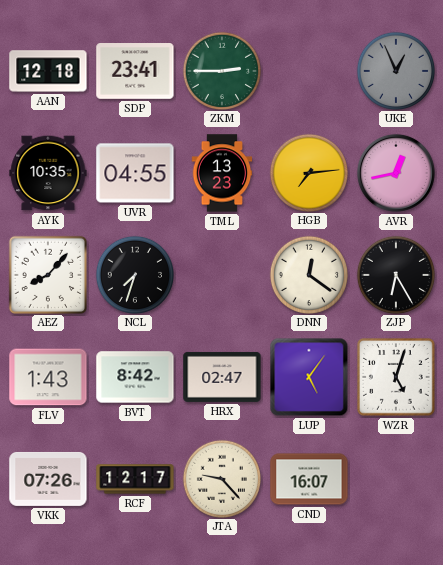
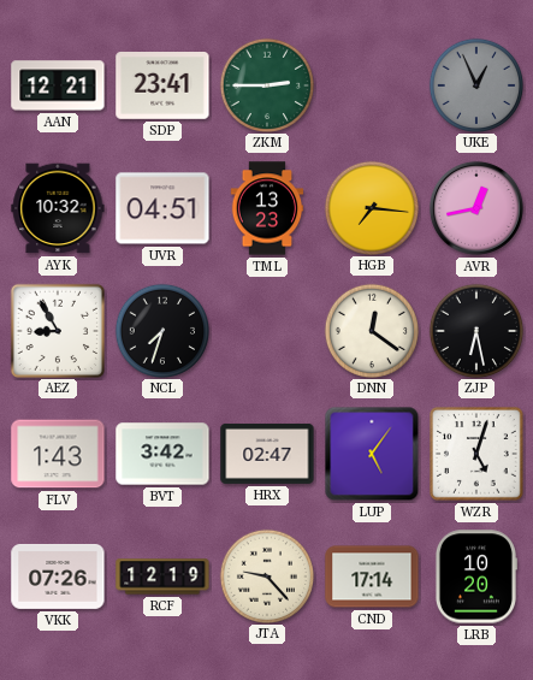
AAN: 12:18 -> 12:21 (58, 85)
AYK: 10:35 -> 10:32 (58, 208)
UVR: 04:55 -> 04:51 (162, 208)
HGB: 7:14 -> 7:16 (371, 207)
AEZ: 8:07 -> 8:55 (57, 330)
ZJP: 6:25 -> 6:28 (475, 330)
BVT: 8:42 -> 3:42 (162, 454)
RCF: 12:17 -> 12:19 (162, 576)
CND: 16:07 -> 17:14 (372, 576)
LRB: none -> 10:20 (475, 576)
